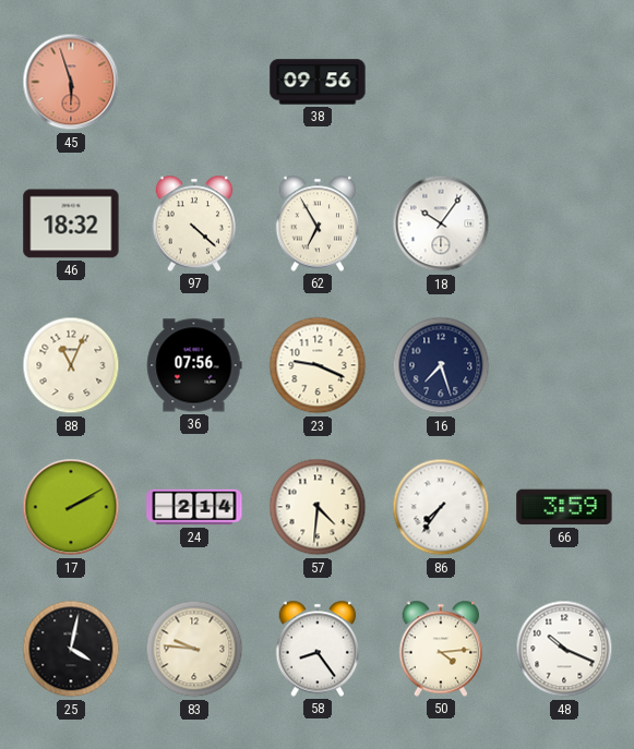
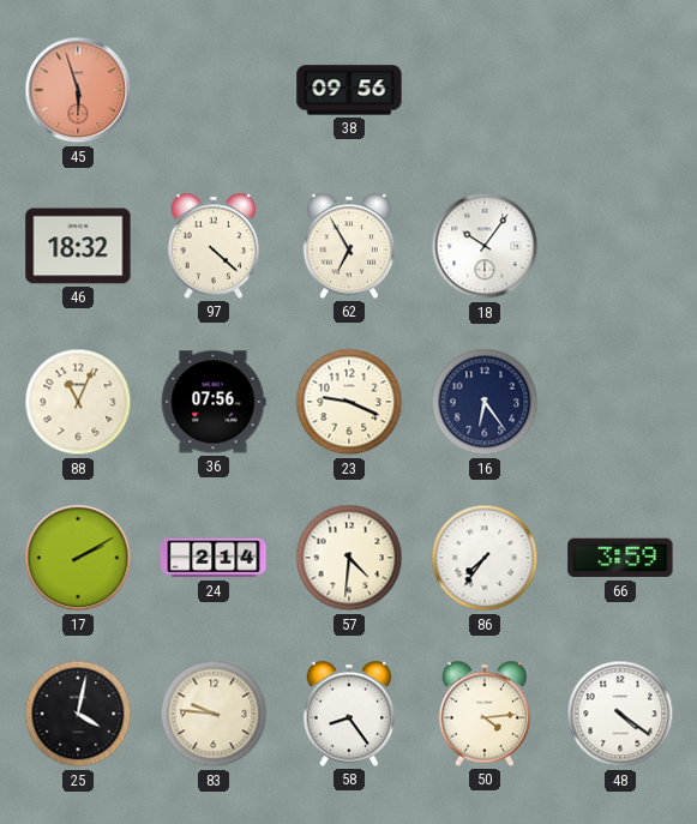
16: 7:27 -> 6:24 (485, 402)
48: 10:19 -> 4:21 (620, 714)
